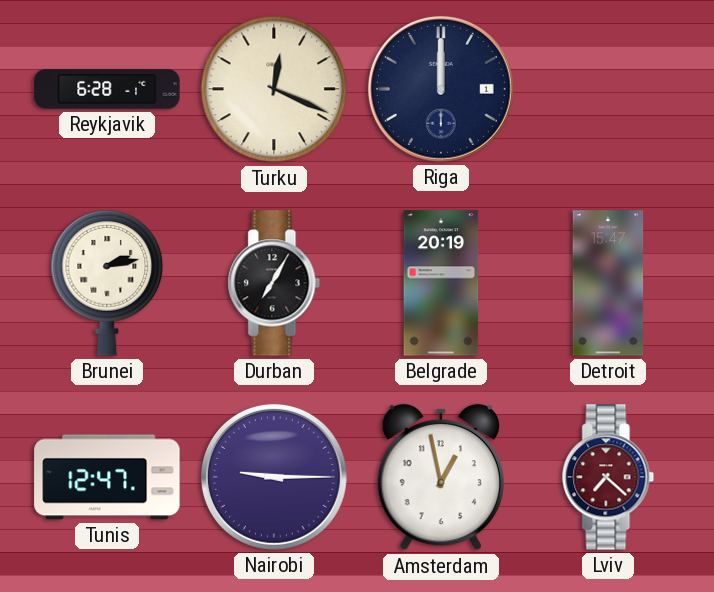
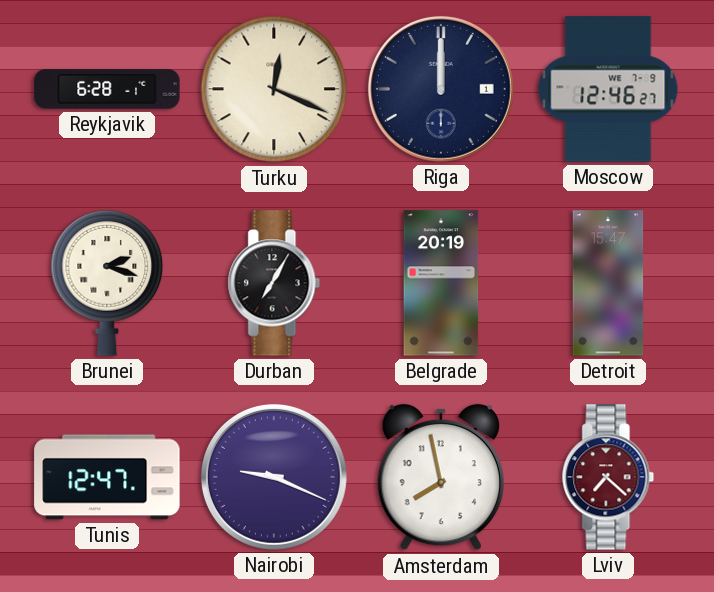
Moscow: none -> 12:46 (608, 89)
Brunei: 2:13 -> 2:18 (107, 283)
Nairobi: 9:15 -> 9:19 (274, 477)
Amsterdam: 12:58 -> 7:58 (441, 477)
